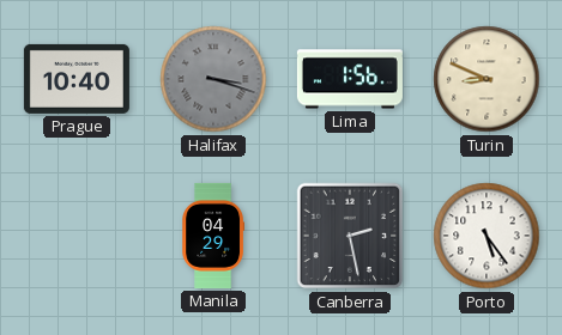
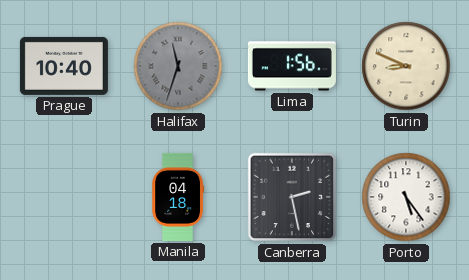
Halifax: 3:18 -> 11:33 (178, 66)
Manila: 04:29 -> 04:18 (177, 197)
